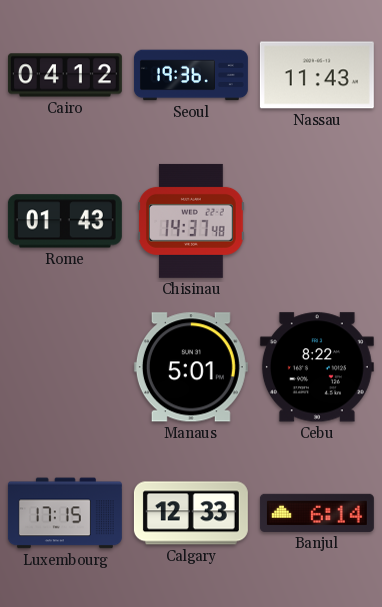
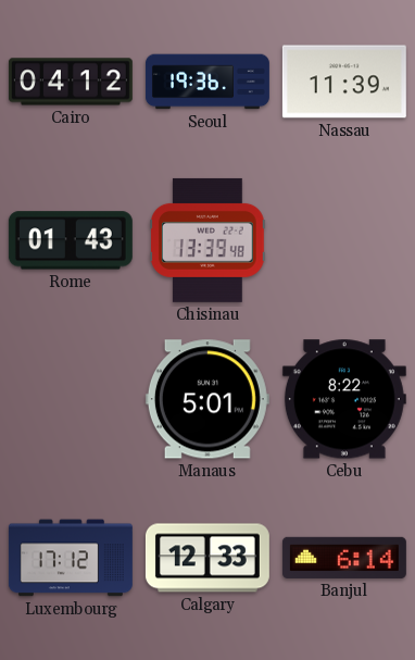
Nassau: 11:43 -> 11:39 (344, 82)
Chisinau: 14:37 -> 13:39 (207, 240)
Luxembourg: 17:15 -> 17:12 (71, 558)
